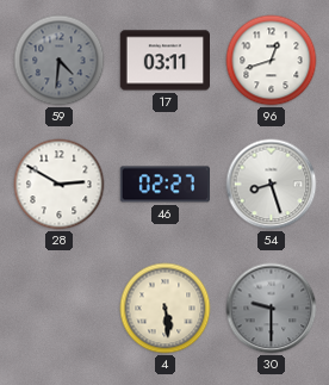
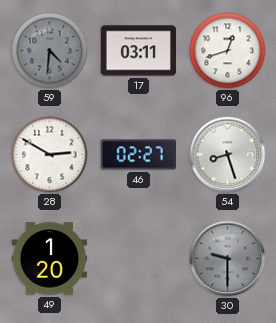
49: none -> 1:20 (49, 259)
4: 5:29 -> none (166, 309)
